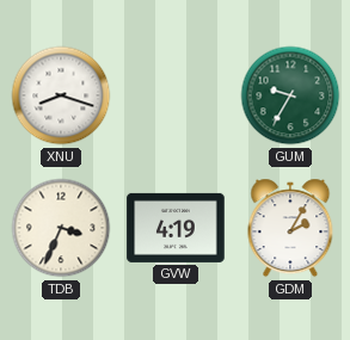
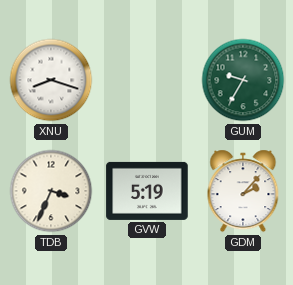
GVW: 4:19 -> 5:19 (147, 191)
GDM: 2:05 -> 2:07 (243, 191)
